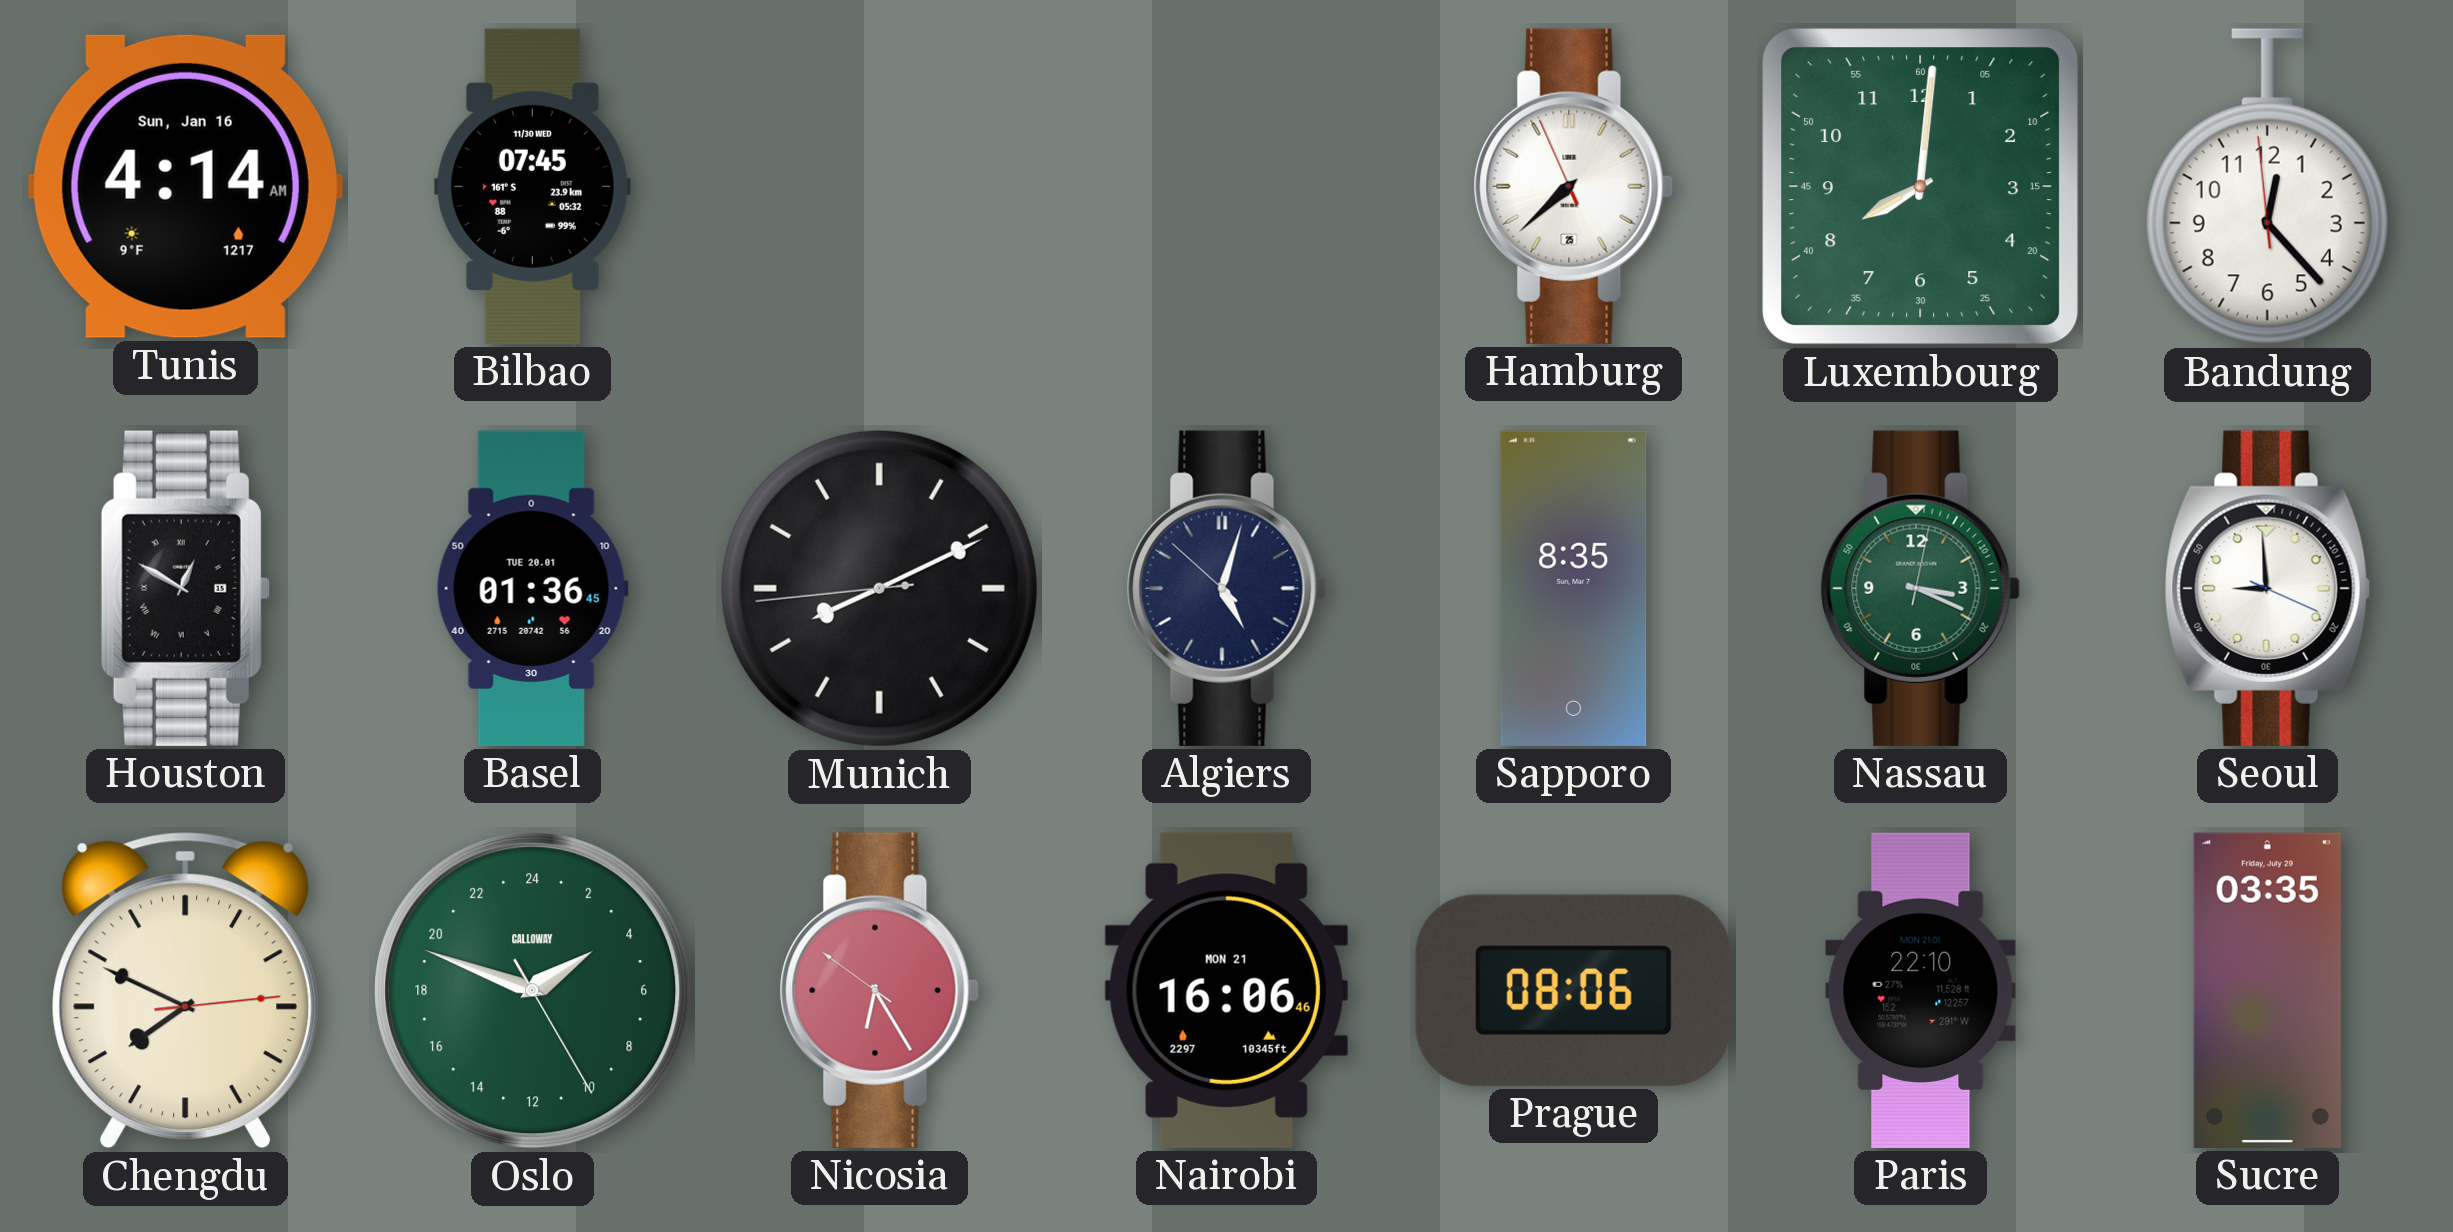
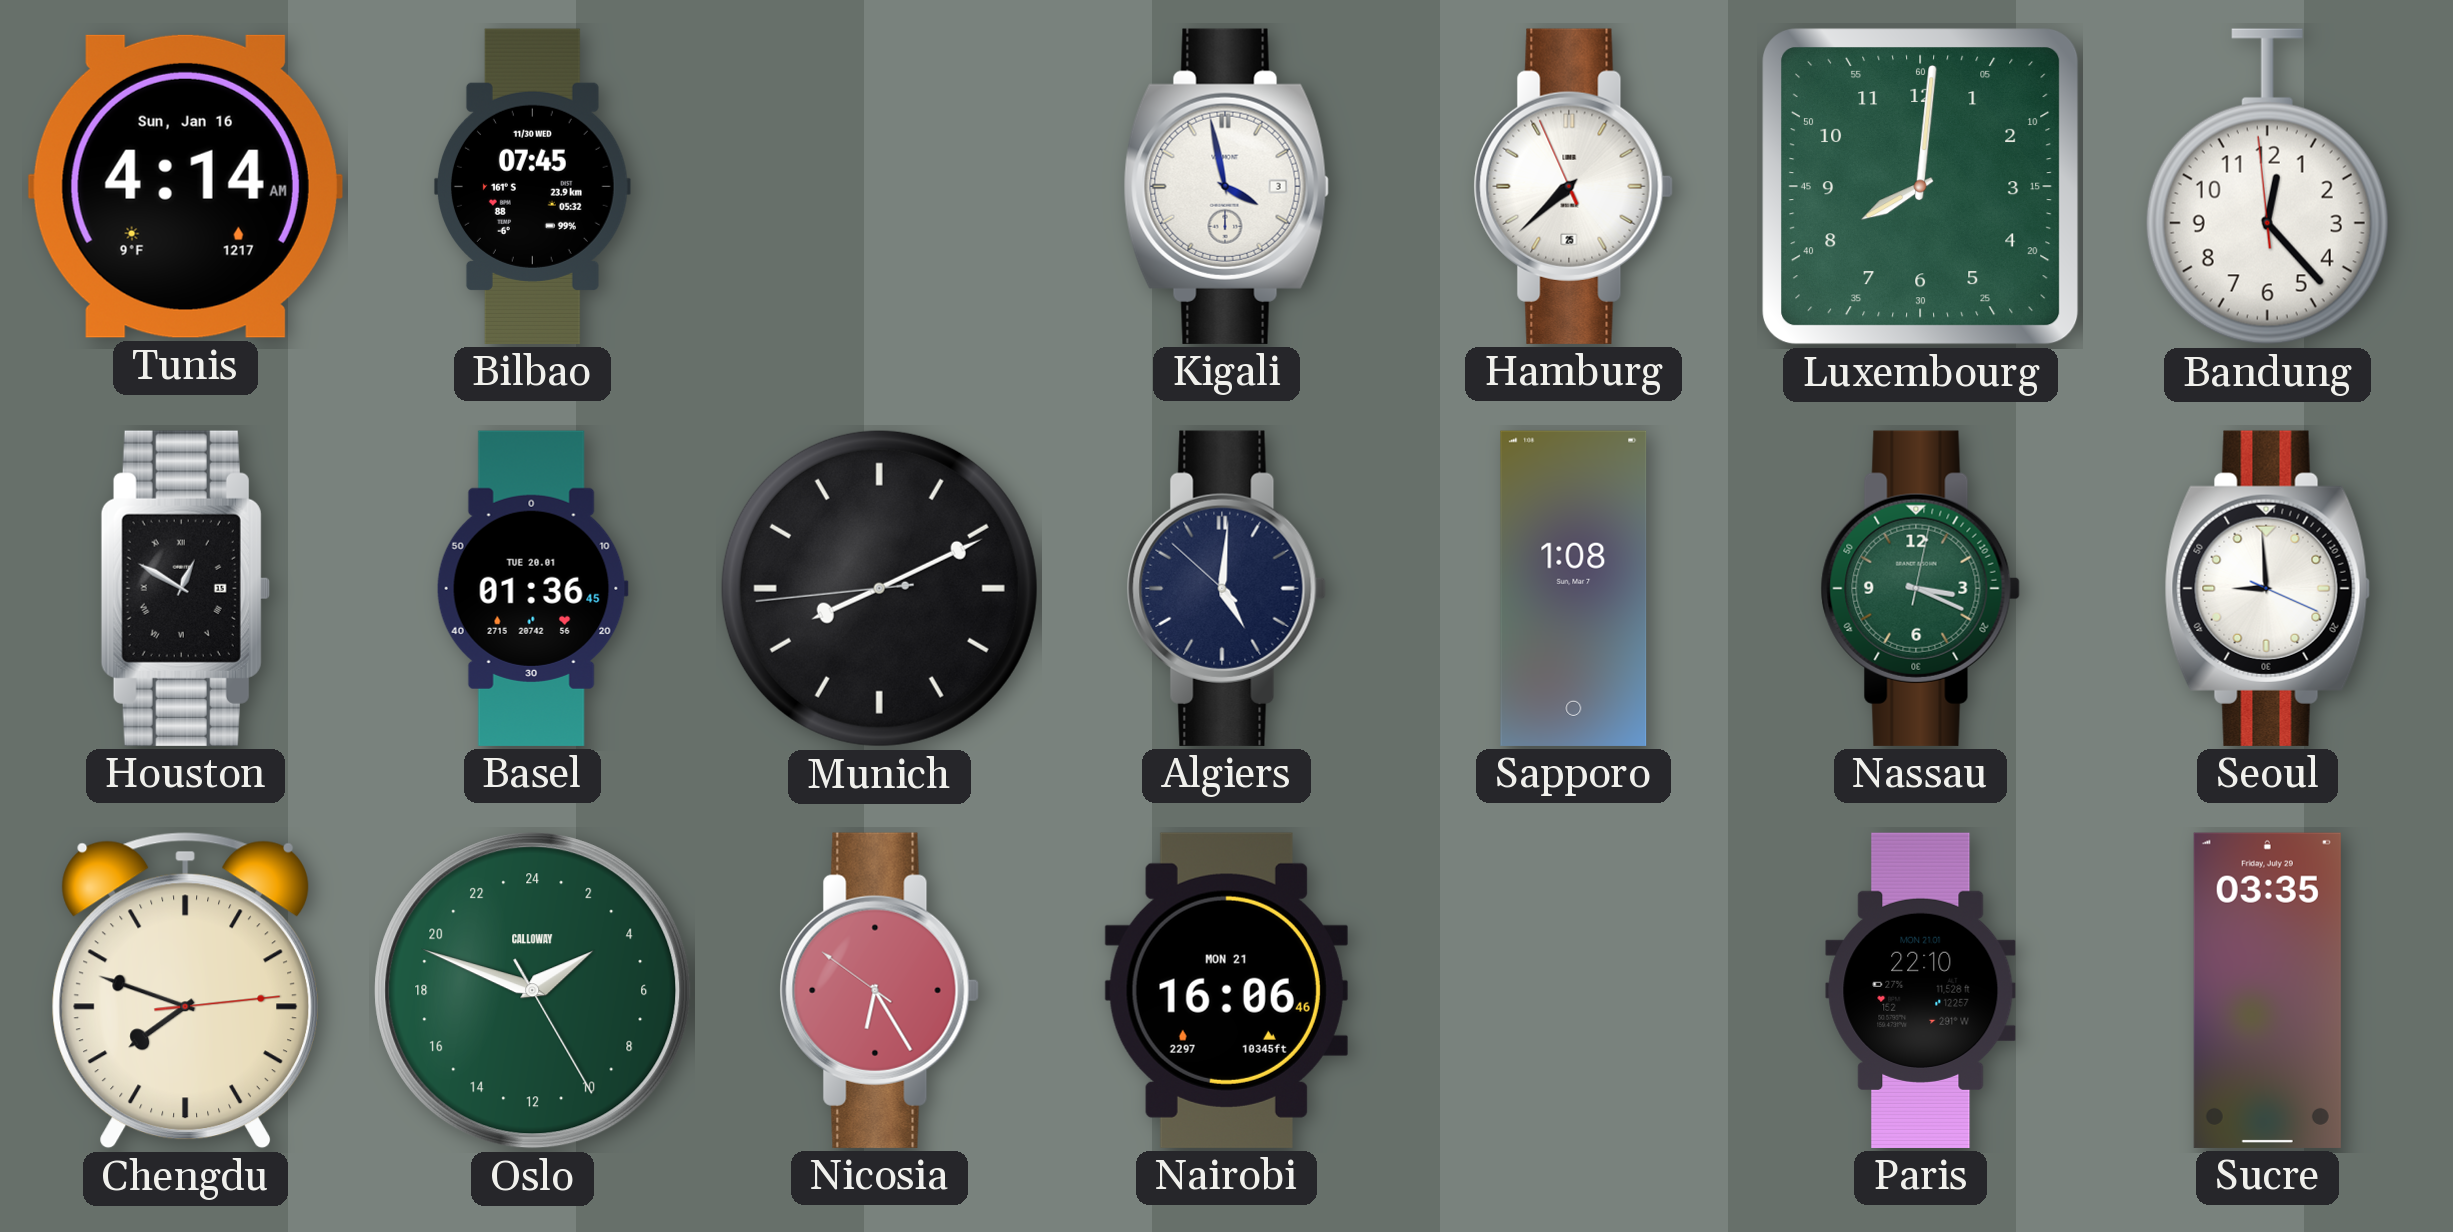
Kigali: none -> 3:58 (1226, 186)
Algiers: 5:02 -> 5:00 (1226, 588)
Sapporo: 8:35 -> 1:08 (1574, 588)
Chengdu: 7:49 -> 7:48 (185, 991)
Prague: 08:06 -> none (1573, 990)
